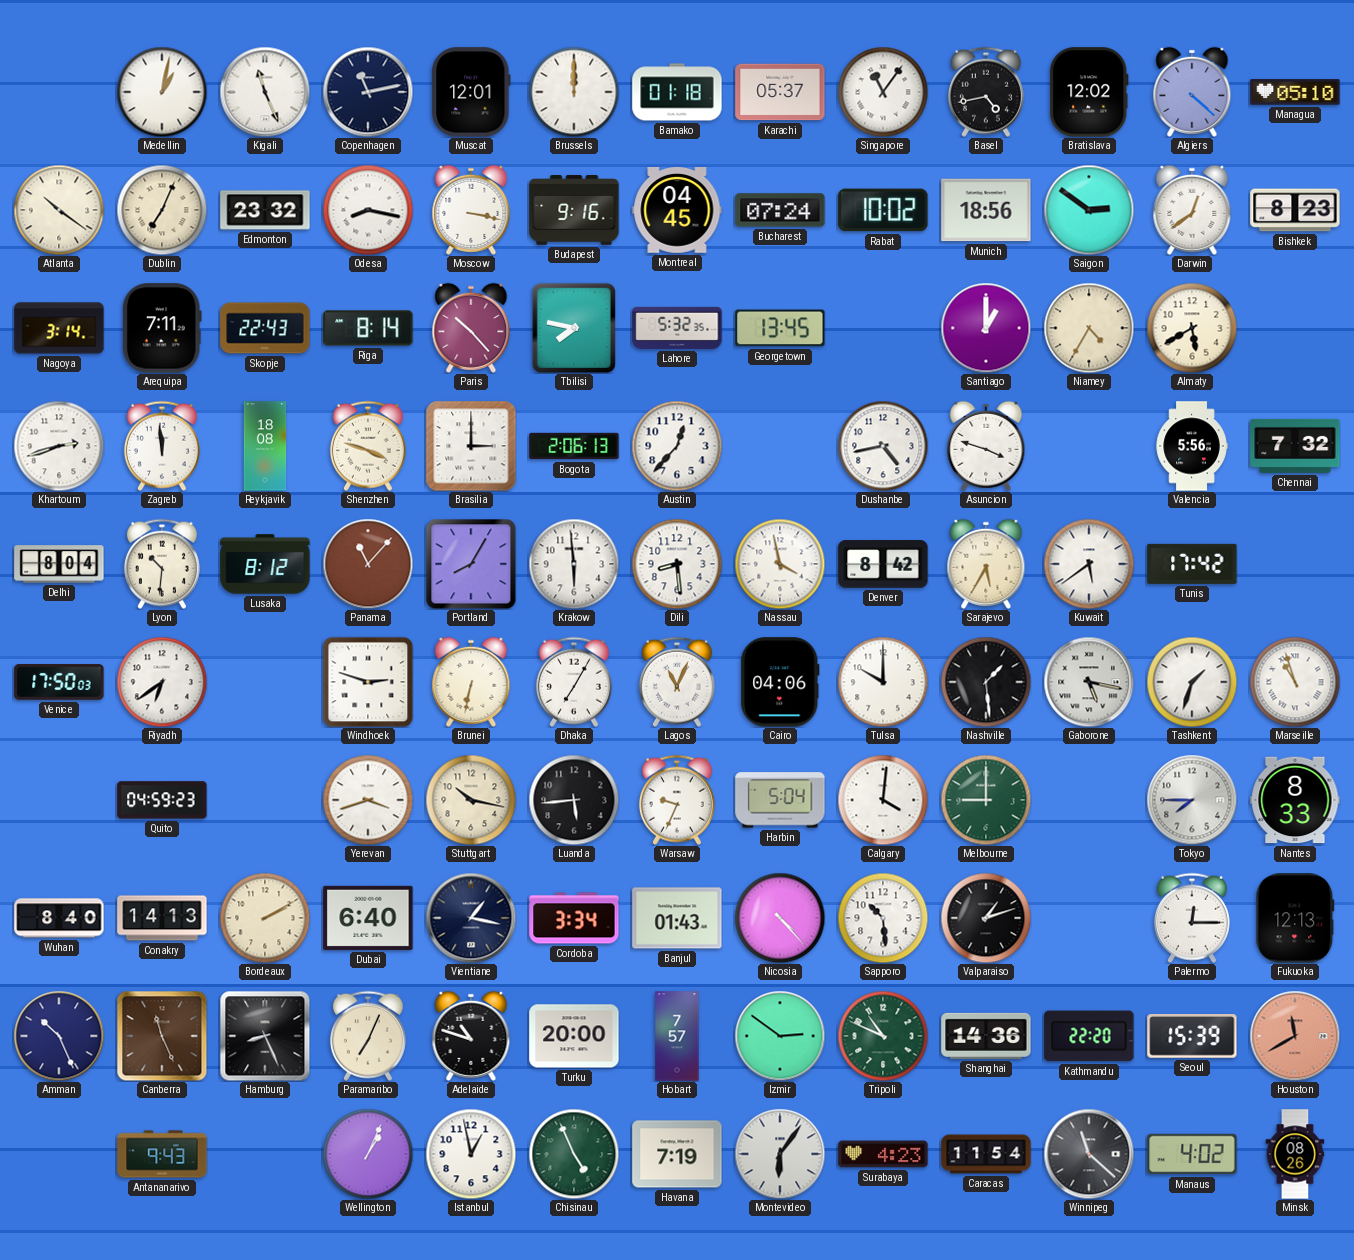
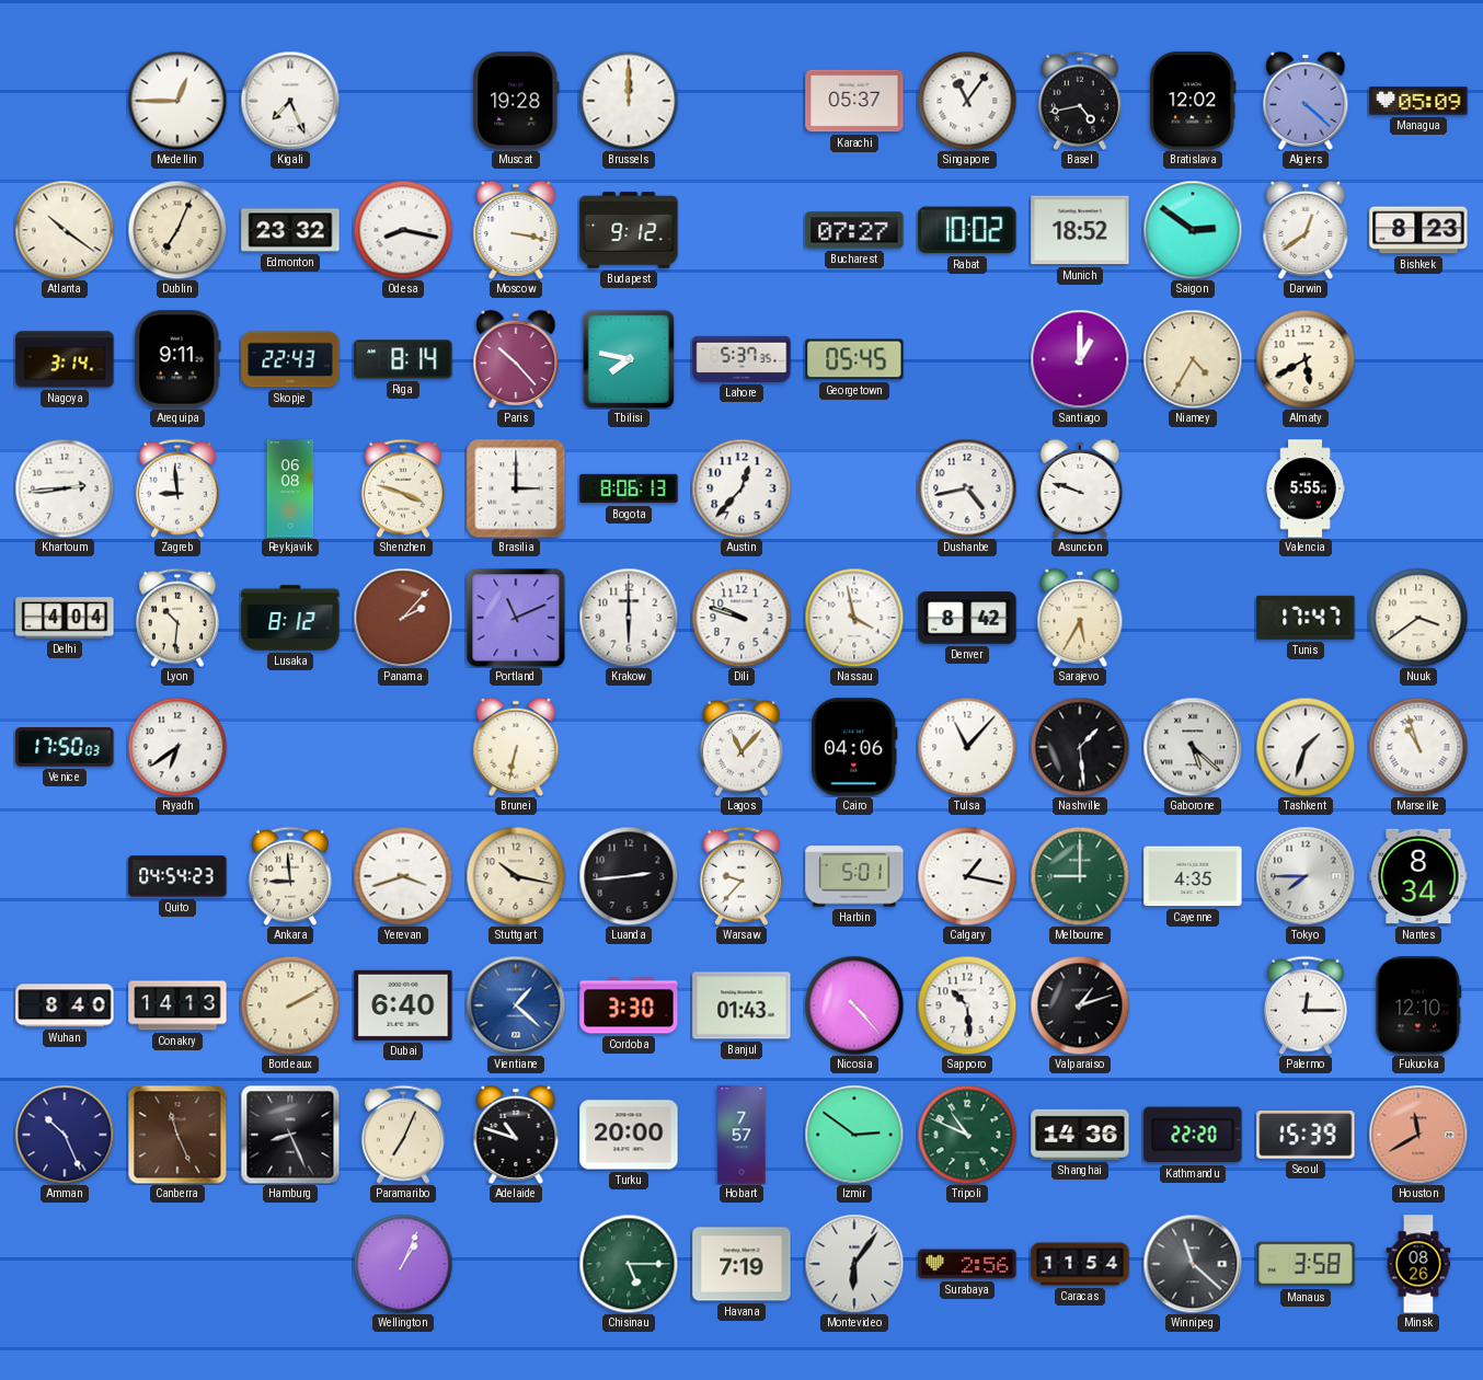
Medellin: 1:02 -> 12:45 (177, 101)
Kigali: 11:26 -> 7:26 (290, 101)
Copenhagen: 11:13 -> none (368, 92)
Muscat: 12:01 -> 19:28 (516, 101)
Bamako: 01:18 -> none (677, 92)
Managua: 05:10 -> 05:09 (1418, 101)
Budapest: 9:16 -> 9:12 (629, 230)
Montreal: 04:45 -> none (677, 211)
Bucharest: 07:24 -> 07:27 (854, 230)
Munich: 18:56 -> 18:52 (1080, 230)
Arequipa: 7:11 -> 9:11 (177, 359)
Lahore: 5:32 -> 5:37 (741, 359)
Georgetown: 13:45 -> 05:45 (854, 359)
Khartoum: 2:42 -> 2:44 (65, 488)
Zagreb: 11:59 -> 8:59 (177, 488)
Reykjavik: 18:08 -> 06:08 (290, 488)
Bogota: 2:06 -> 8:06 (629, 488)
Asuncion: 3:48 -> 9:48 (1080, 488)
Valencia: 5:56 -> 5:55 (1306, 488)
Chennai: 7:32 -> none (1295, 446)
Delhi: 8:04 -> 4:04 (65, 618)
Panama: 11:07 -> 2:07 (403, 618)
Portland: 8:05 -> 11:11 (516, 618)
Krakow: 5:59 -> 6:00 (629, 618)
Dili: 8:29 -> 9:48 (741, 618)
Kuwait: 5:39 -> none (1089, 564)
Tunis: 17:42 -> 17:47 (1306, 618)
Nuuk: none -> 3:39 (1418, 618)
Windhoek: 2:48 -> none (368, 682)
Dhaka: 7:05 -> none (574, 682)
Lagos: 11:04 -> 11:07 (741, 747)
Tulsa: 10:00 -> 11:07 (967, 747)
Gaborone: 5:17 -> 5:22 (1193, 747)
Quito: 04:59 -> 04:54 (177, 876)
Ankara: none -> 8:59 (290, 876)
Luanda: 5:44 -> 2:44 (629, 876)
Warsaw: 9:34 -> 9:37 (741, 876)
Harbin: 5:04 -> 5:01 (854, 876)
Calgary: 4:01 -> 1:17 (967, 876)
Cayenne: none -> 4:35 (1193, 876)
Nantes: 8:33 -> 8:34 (1418, 876)
Vientiane: 1:17 -> 1:22 (516, 1005)
Vientiane dial: navy -> blue (516, 1005)
Cordoba: 3:34 -> 3:30 (629, 1005)
Fukuoka: 12:13 -> 12:10 (1418, 1005)
Antananarivo: 9:43 -> none (162, 1154)
Istanbul: 12:58 -> none (471, 1154)
Chisinau: 4:56 -> 5:15 (629, 1264)
Surabaya: 4:23 -> 2:56 (967, 1264)
Manaus: 4:02 -> 3:58 (1306, 1264)
